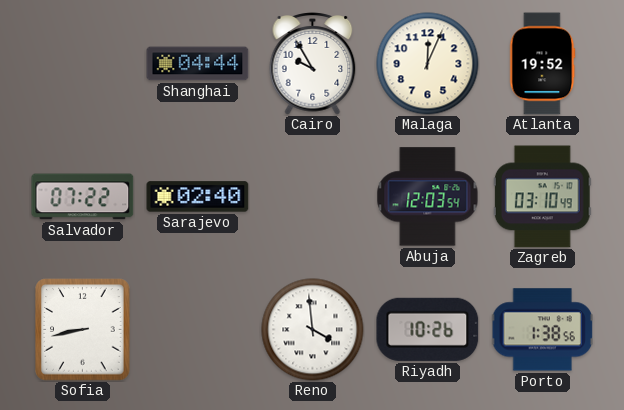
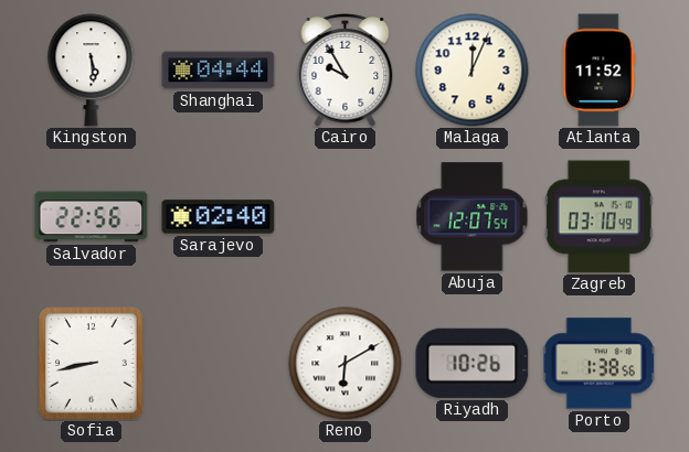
Kingston: none -> 5:29 (92, 71)
Atlanta: 19:52 -> 11:52 (598, 71)
Salvador: 07:22 -> 22:56 (92, 217)
Abuja: 12:03 -> 12:07 (473, 217)
Reno: 3:59 -> 6:10 (346, 364)
